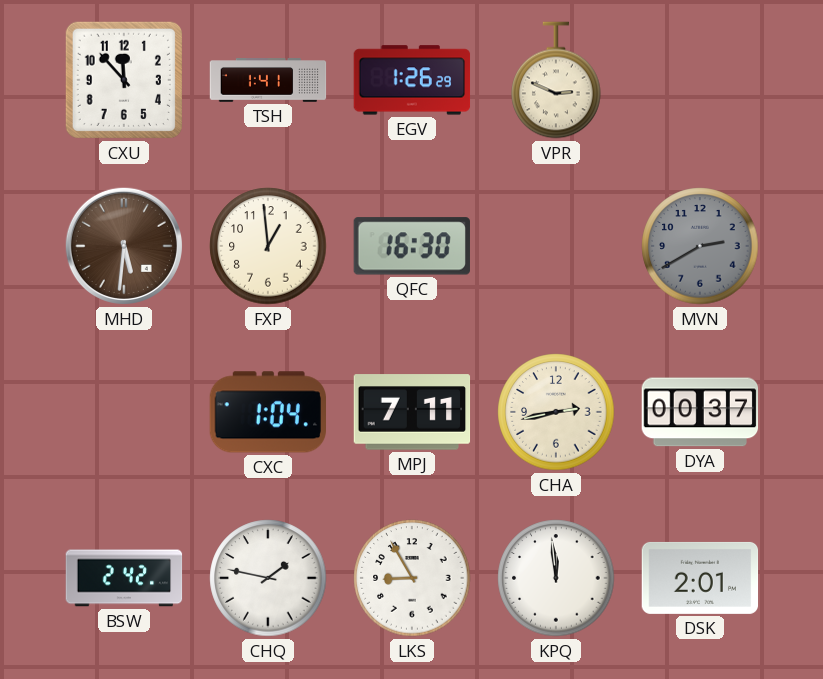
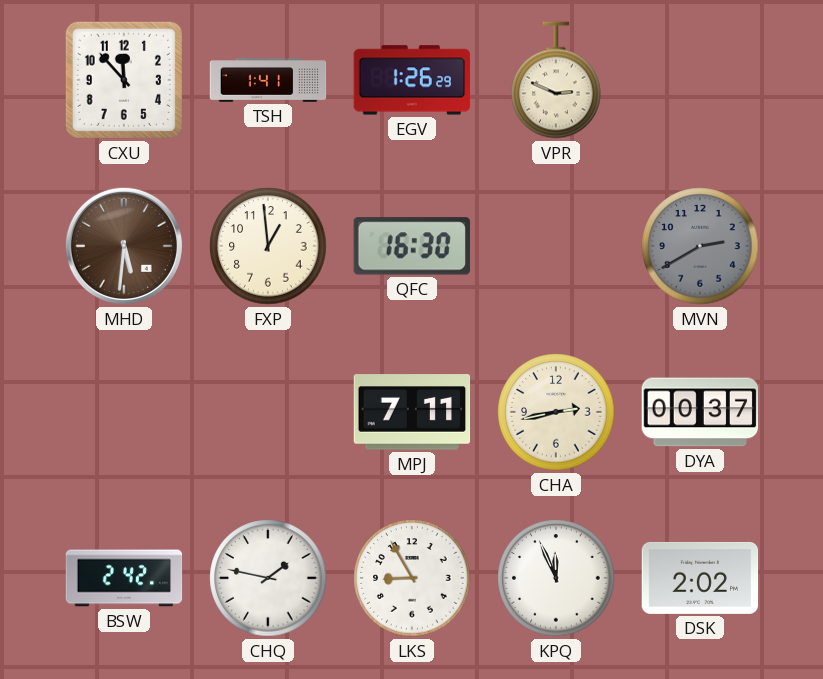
CXC: 1:04 -> none (267, 412)
KPQ: 11:59 -> 11:56 (556, 578)
DSK: 2:01 -> 2:02 (700, 578)
